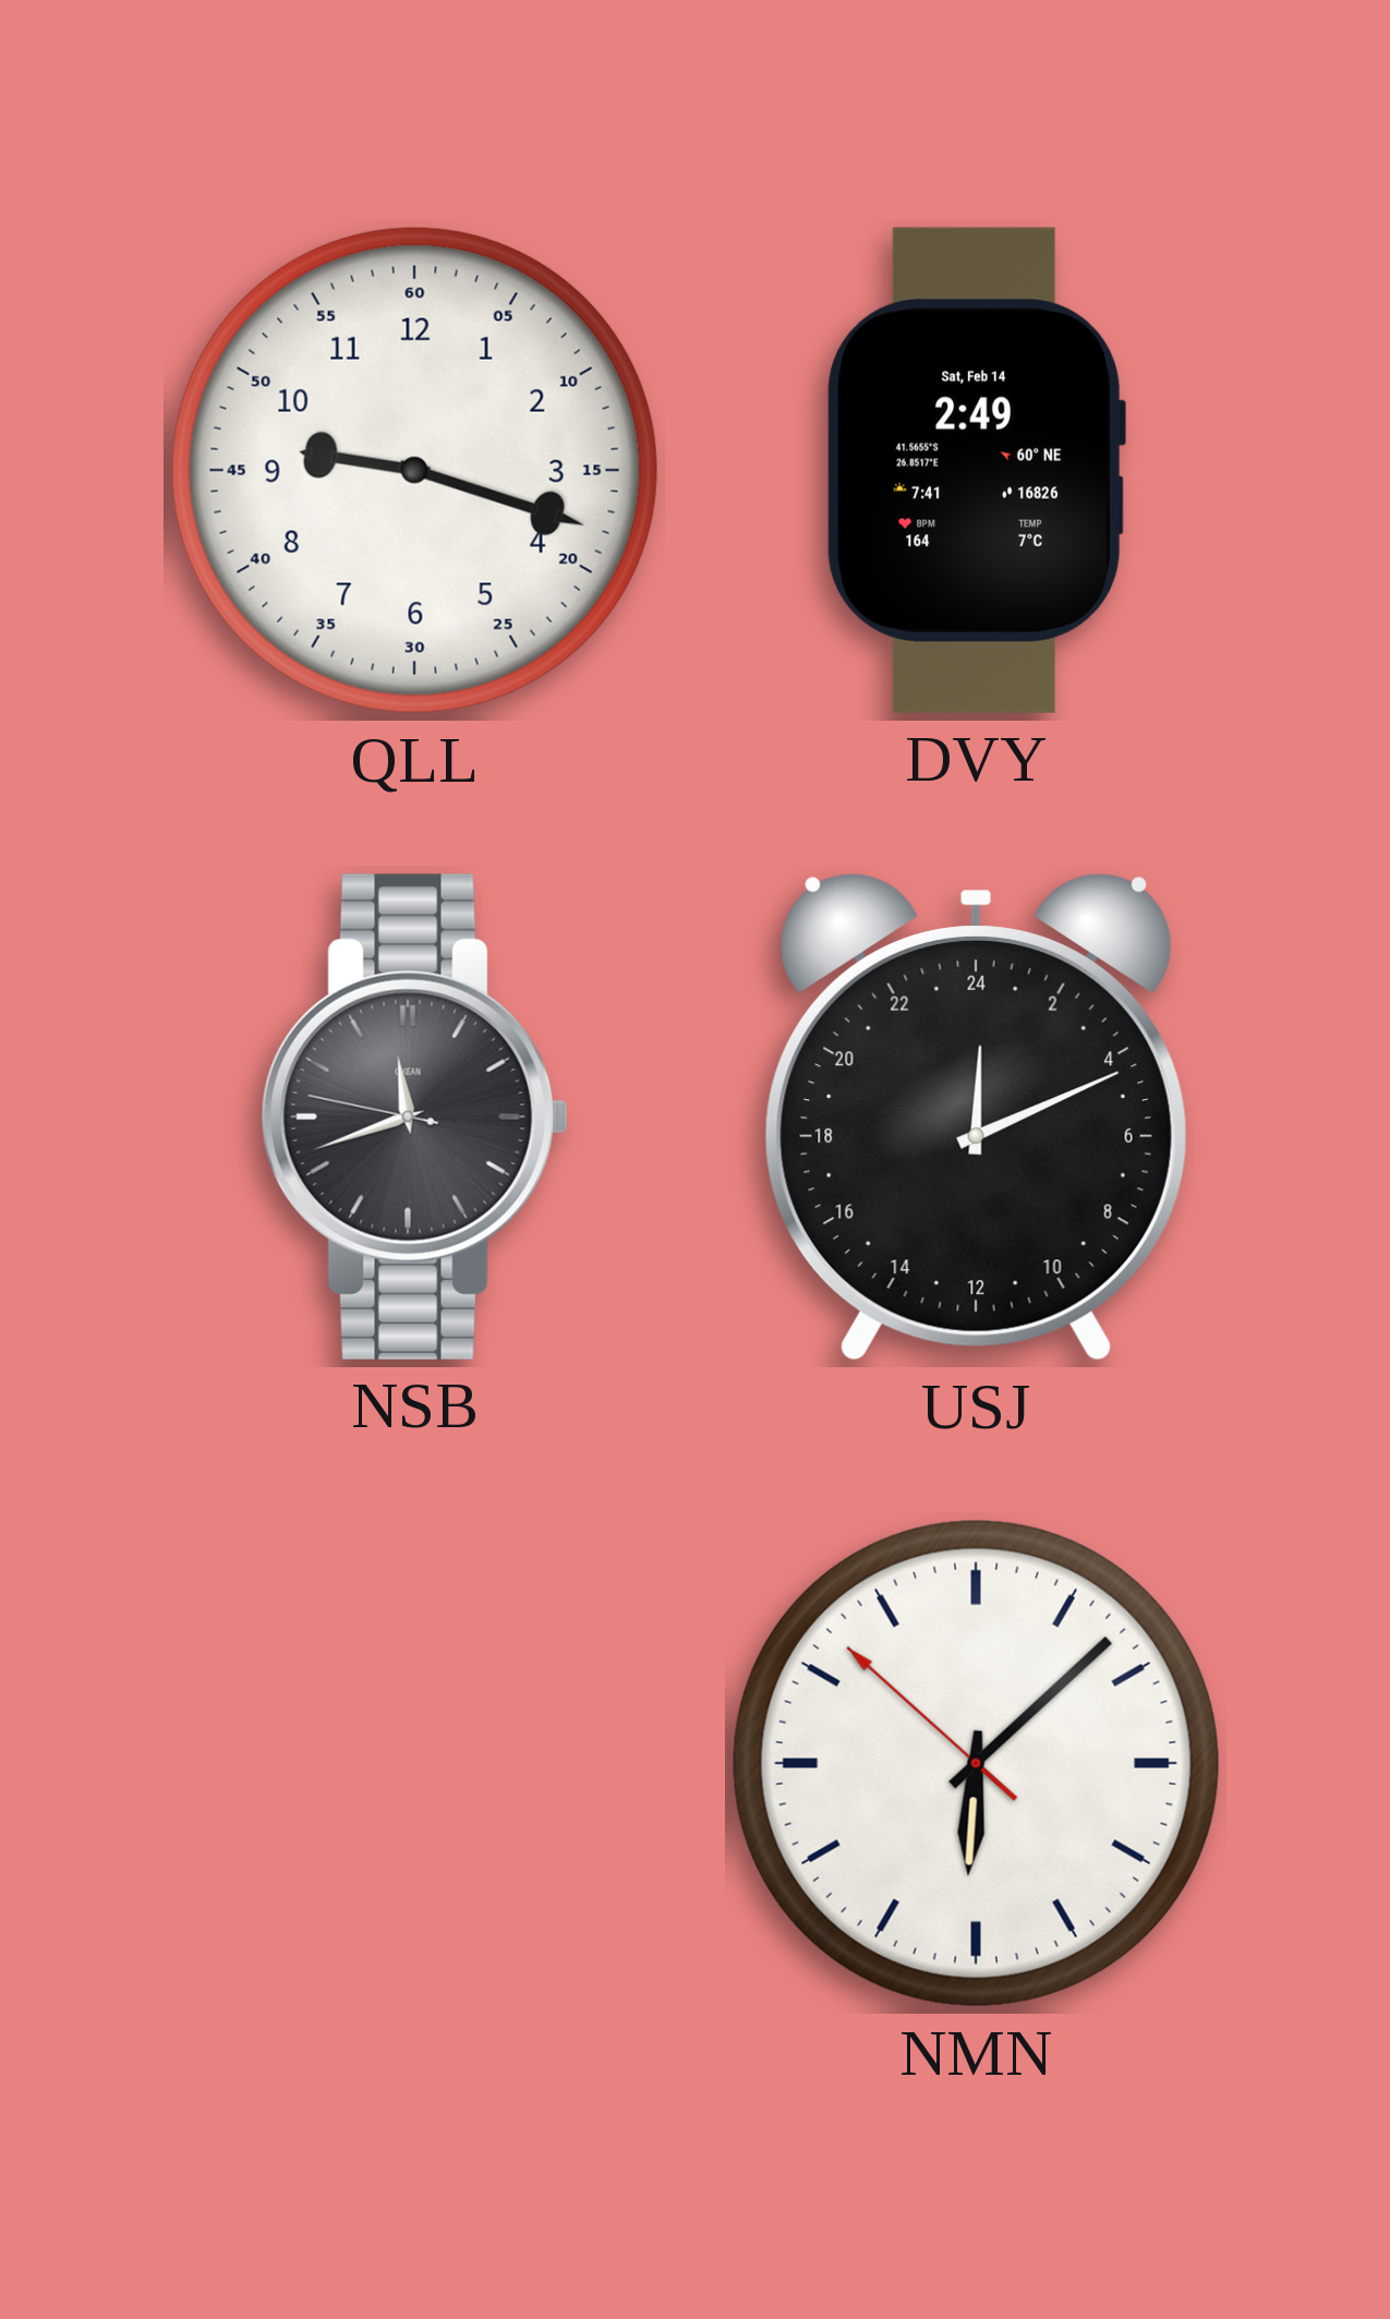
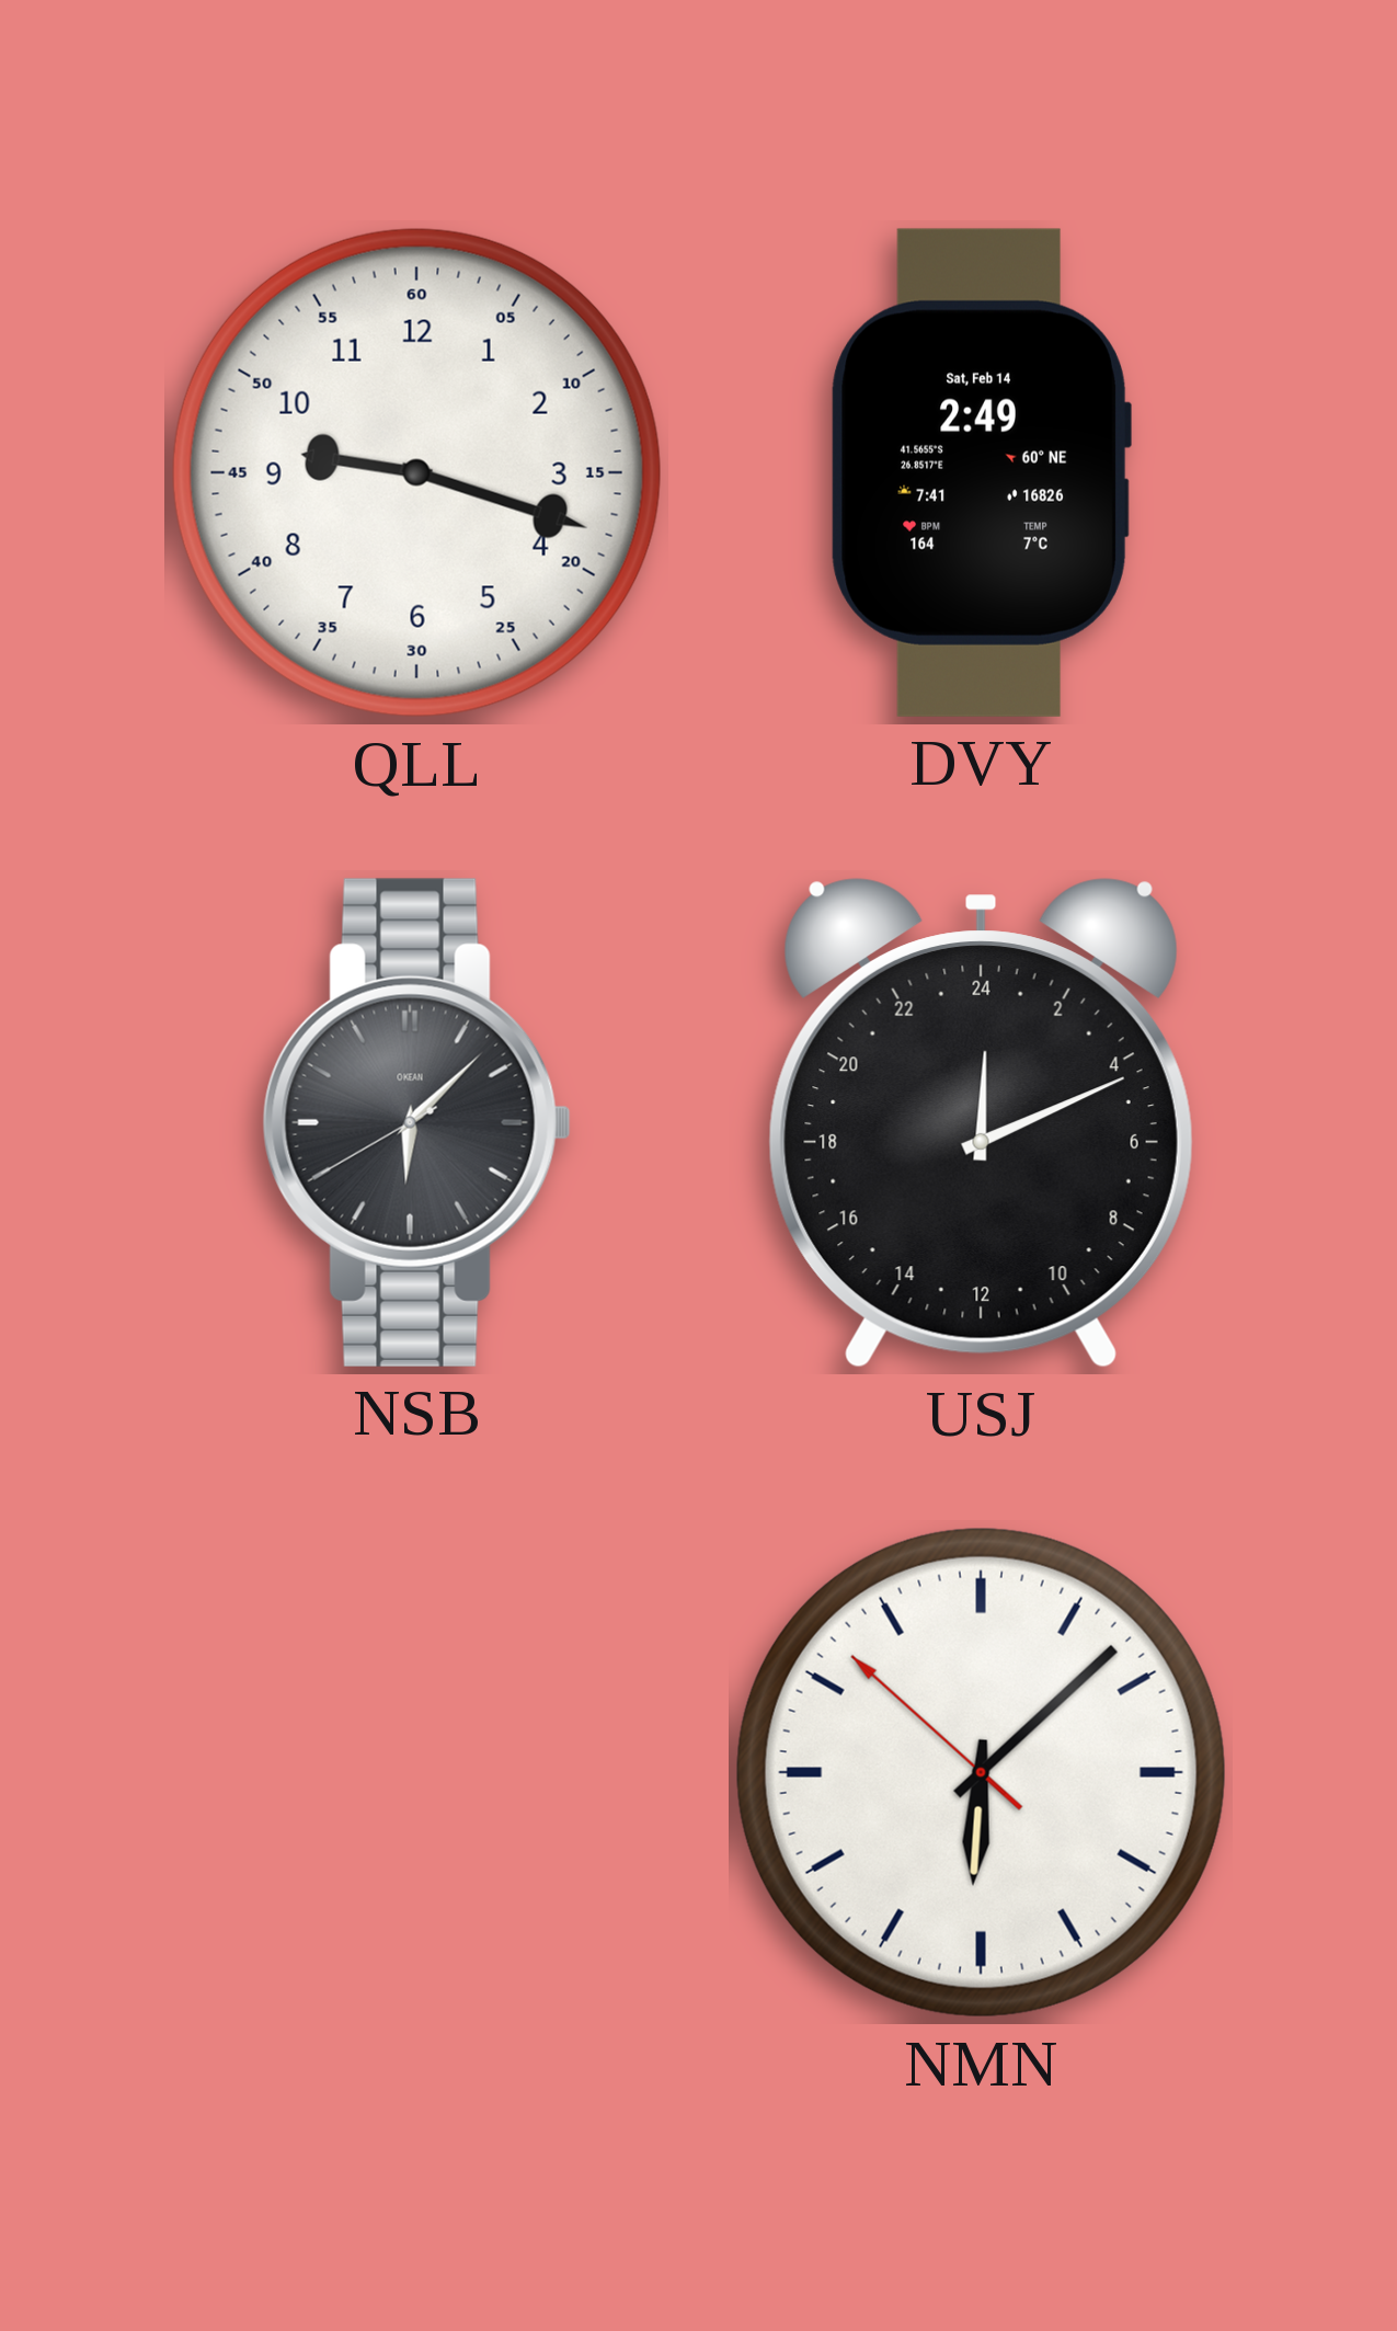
NSB: 11:41 -> 6:07 (416, 1122)
